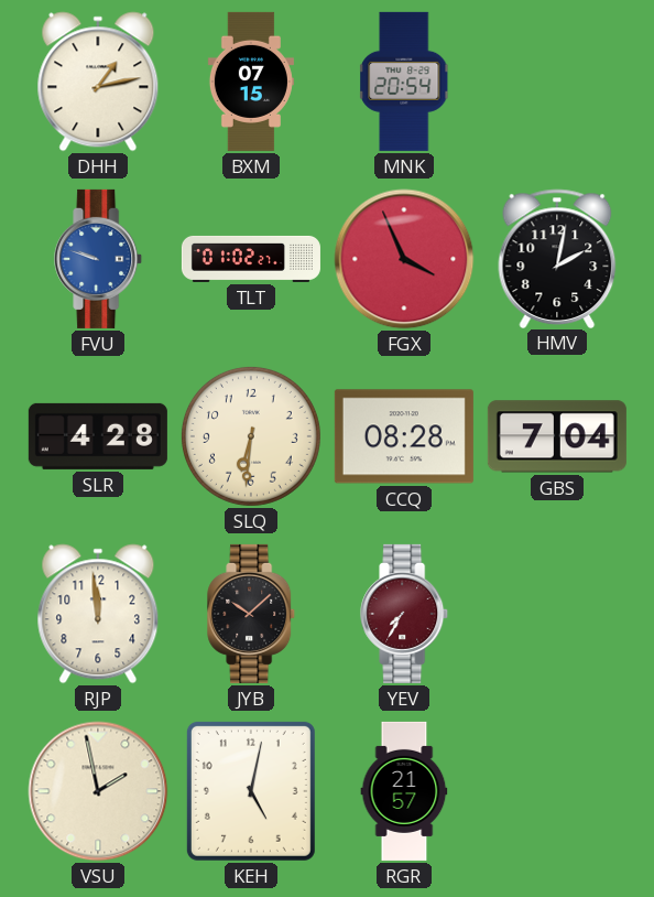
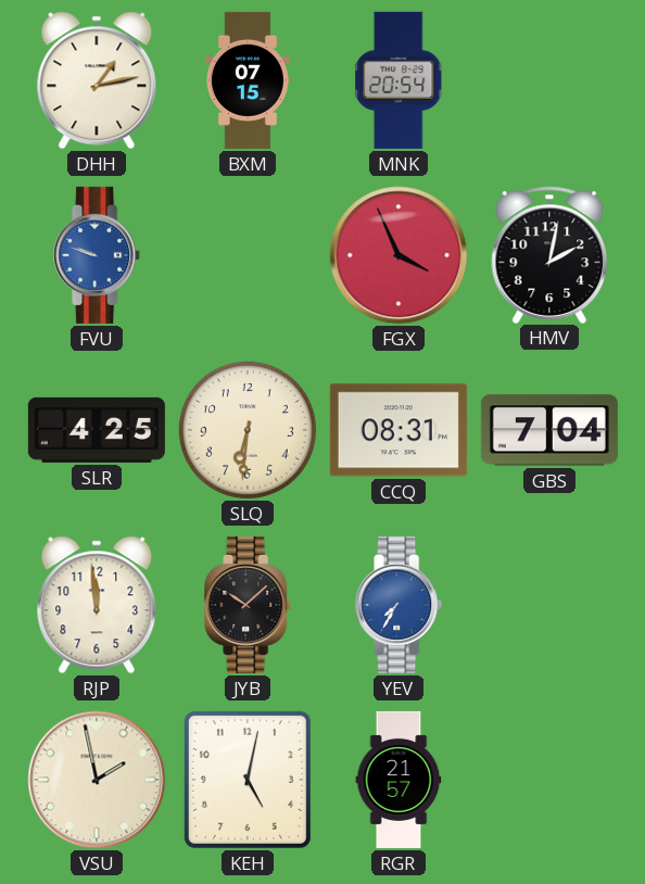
TLT: 01:02 -> none (251, 259)
SLR: 4:28 -> 4:25 (97, 430)
CCQ: 08:28 -> 08:31 (399, 430)
YEV dial: burgundy -> blue (400, 605)
